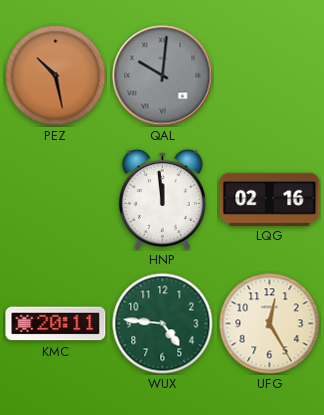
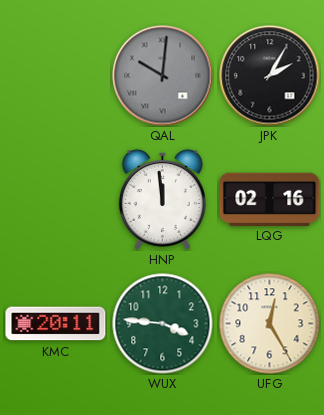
PEZ: 10:28 -> none (56, 76)
JPK: none -> 2:05 (270, 76)
WUX: 4:46 -> 3:46 (163, 324)
